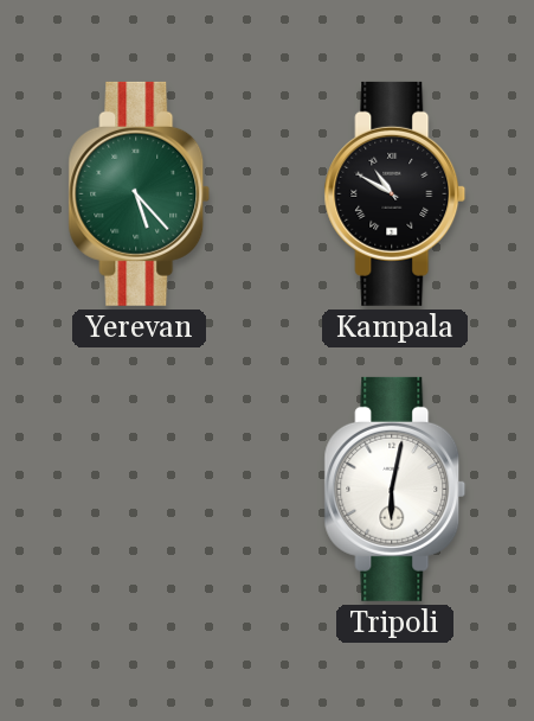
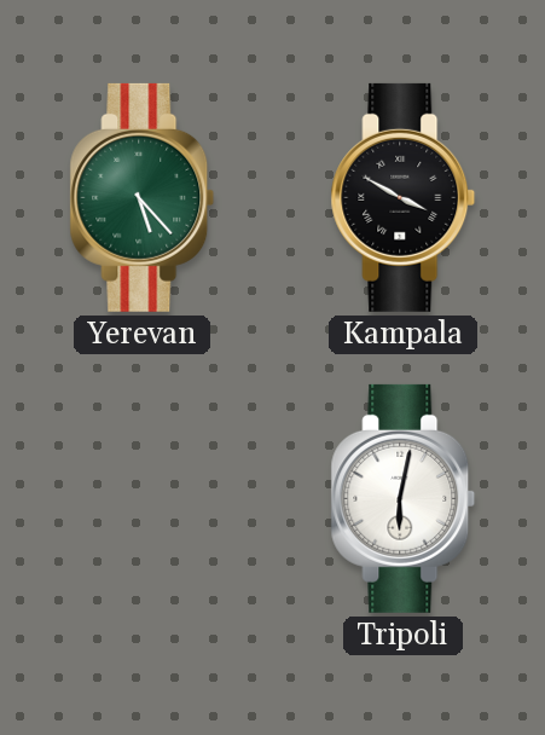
Kampala: 10:50 -> 3:50 (404, 197)
